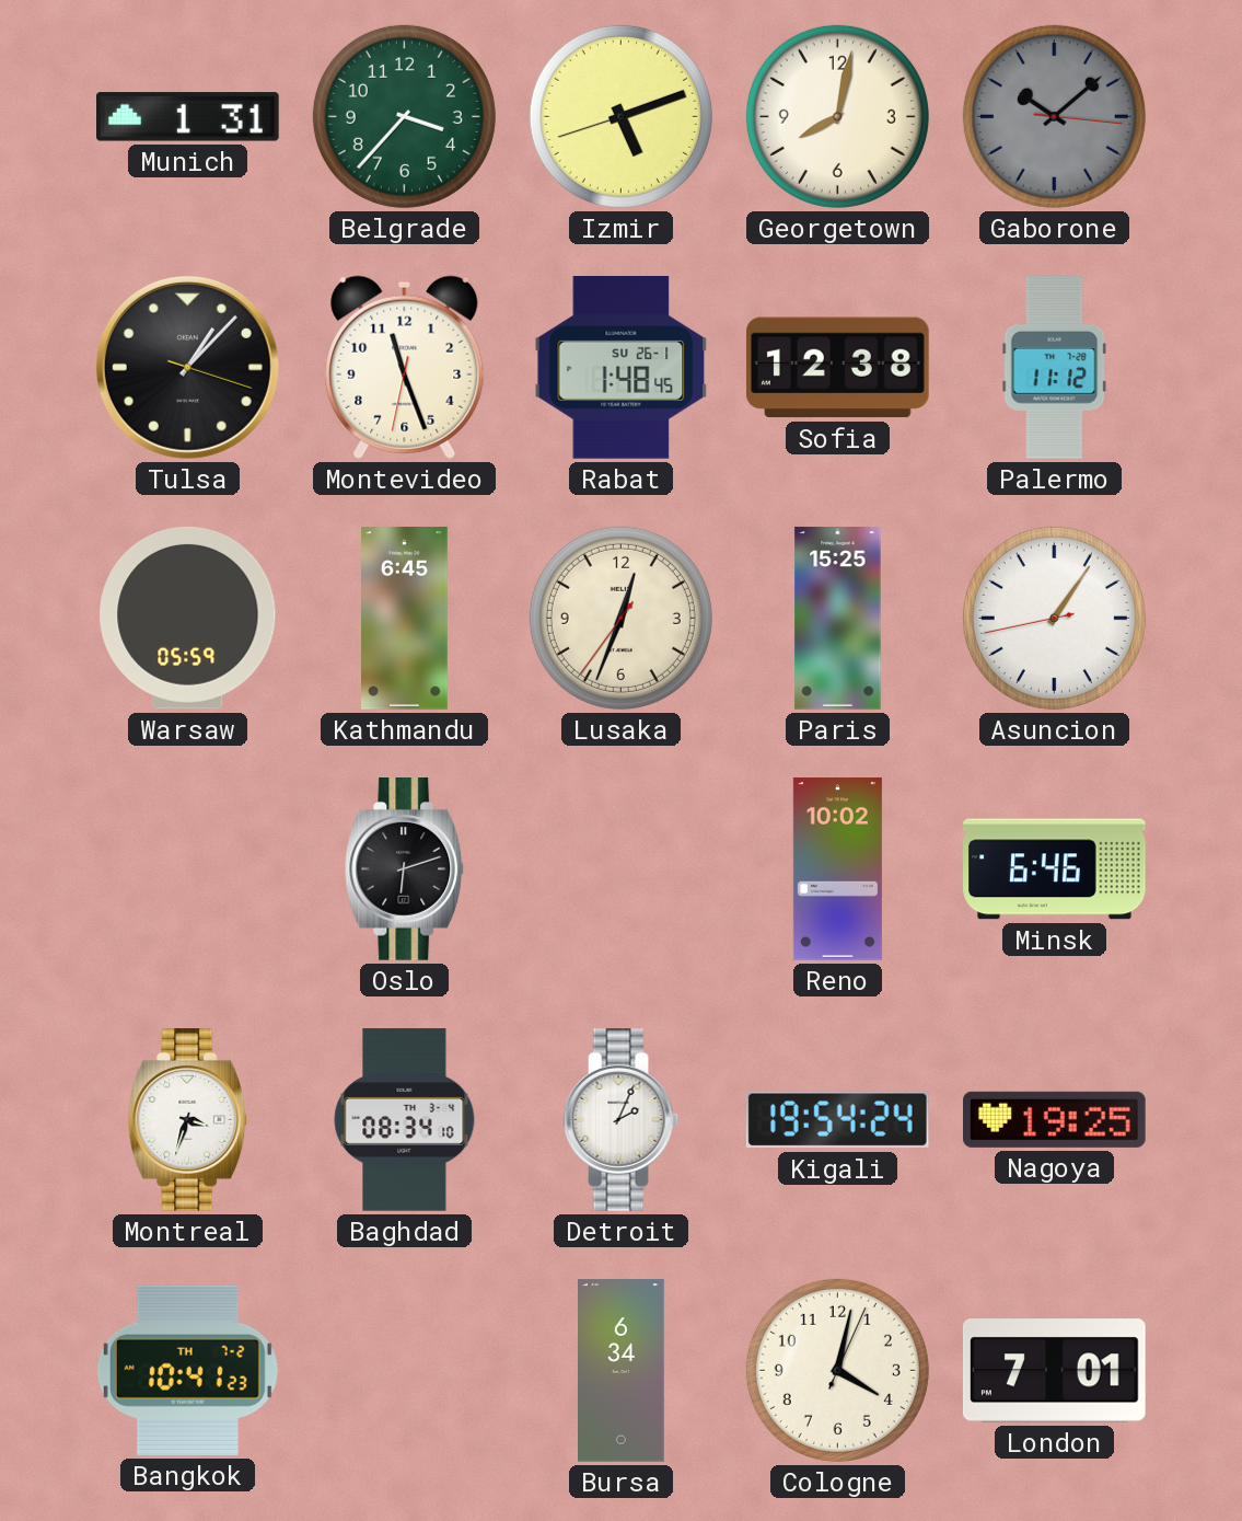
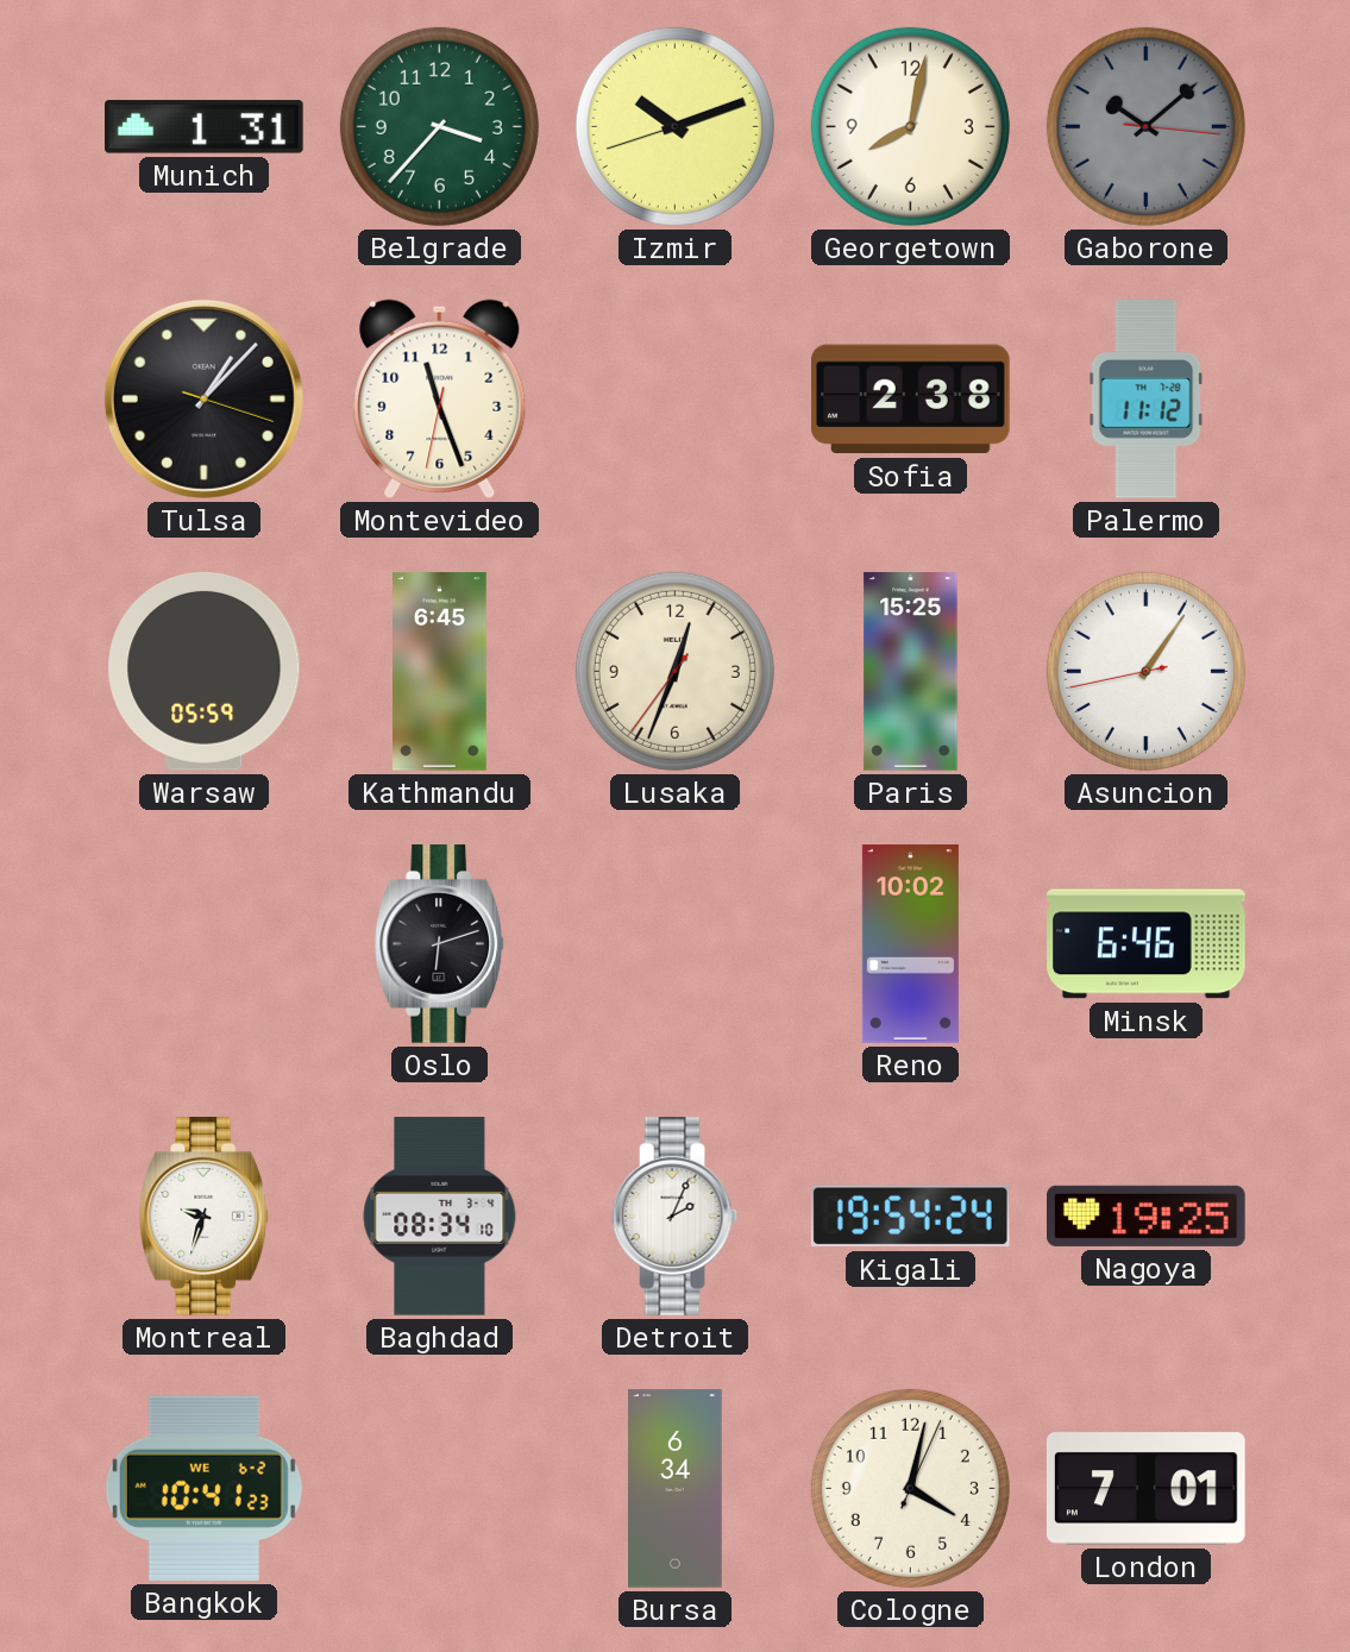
Izmir: 5:11 -> 10:11 (674, 126)
Rabat: 1:48 -> none (622, 368)
Sofia: 12:38 -> 2:38 (911, 400)
Montreal: 3:33 -> 9:33 (205, 1217)
Bangkok date: TH 7-2 -> WE 6-2 (203, 1488)
